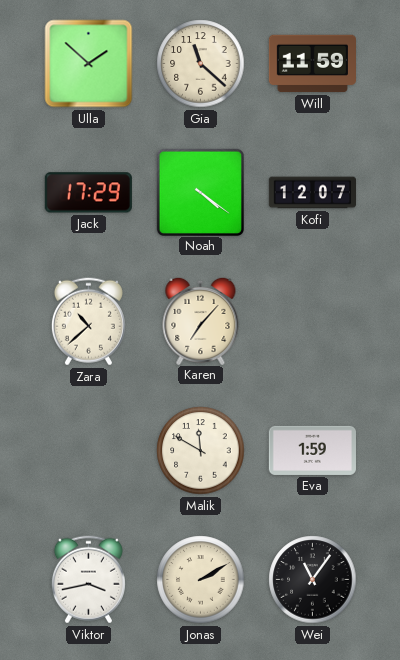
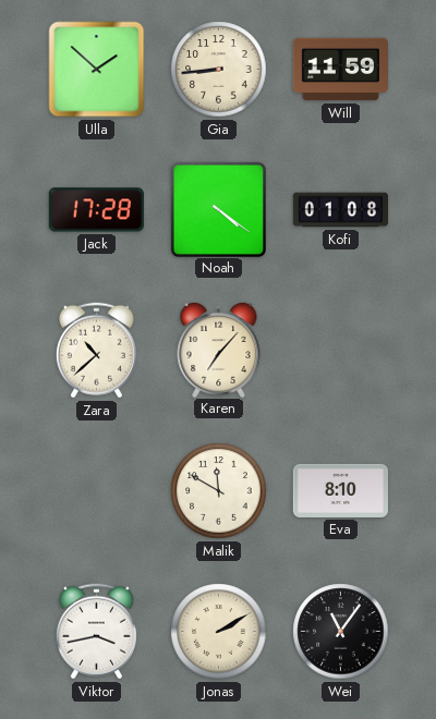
Gia: 11:22 -> 8:44 (219, 70)
Jack: 17:29 -> 17:28 (96, 210)
Kofi: 12:07 -> 01:08 (340, 210)
Eva: 1:59 -> 8:10 (340, 490)
